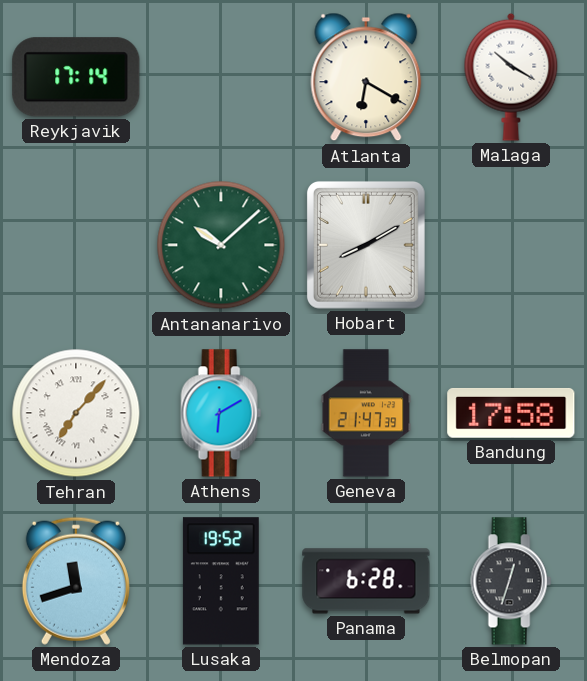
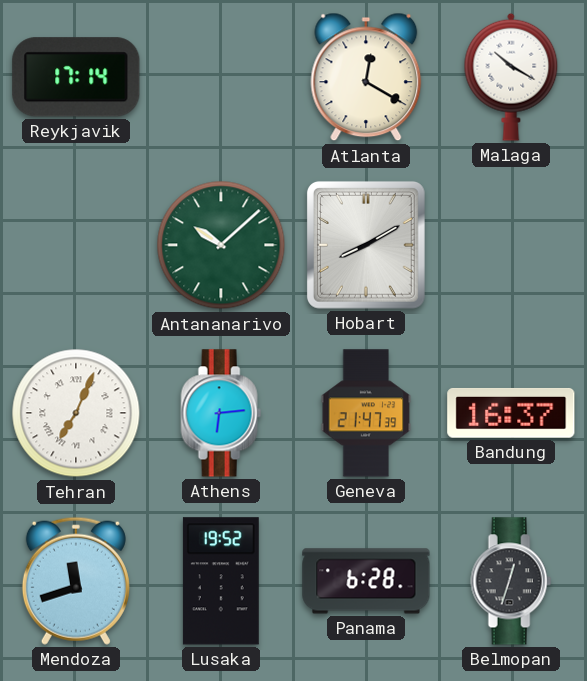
Atlanta: 6:20 -> 12:20 (366, 77)
Tehran: 7:07 -> 7:04 (76, 413)
Athens: 6:10 -> 6:14 (221, 413)
Bandung: 17:58 -> 16:37 (511, 413)
